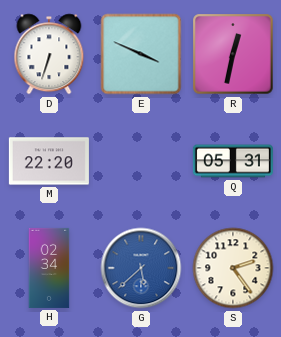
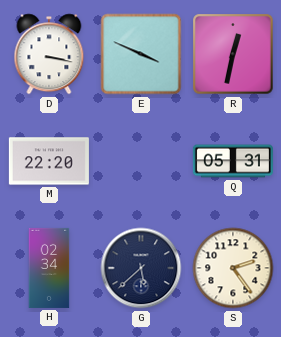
D: 6:33 -> 3:17 (49, 54)
G dial: blue -> navy (141, 268)
